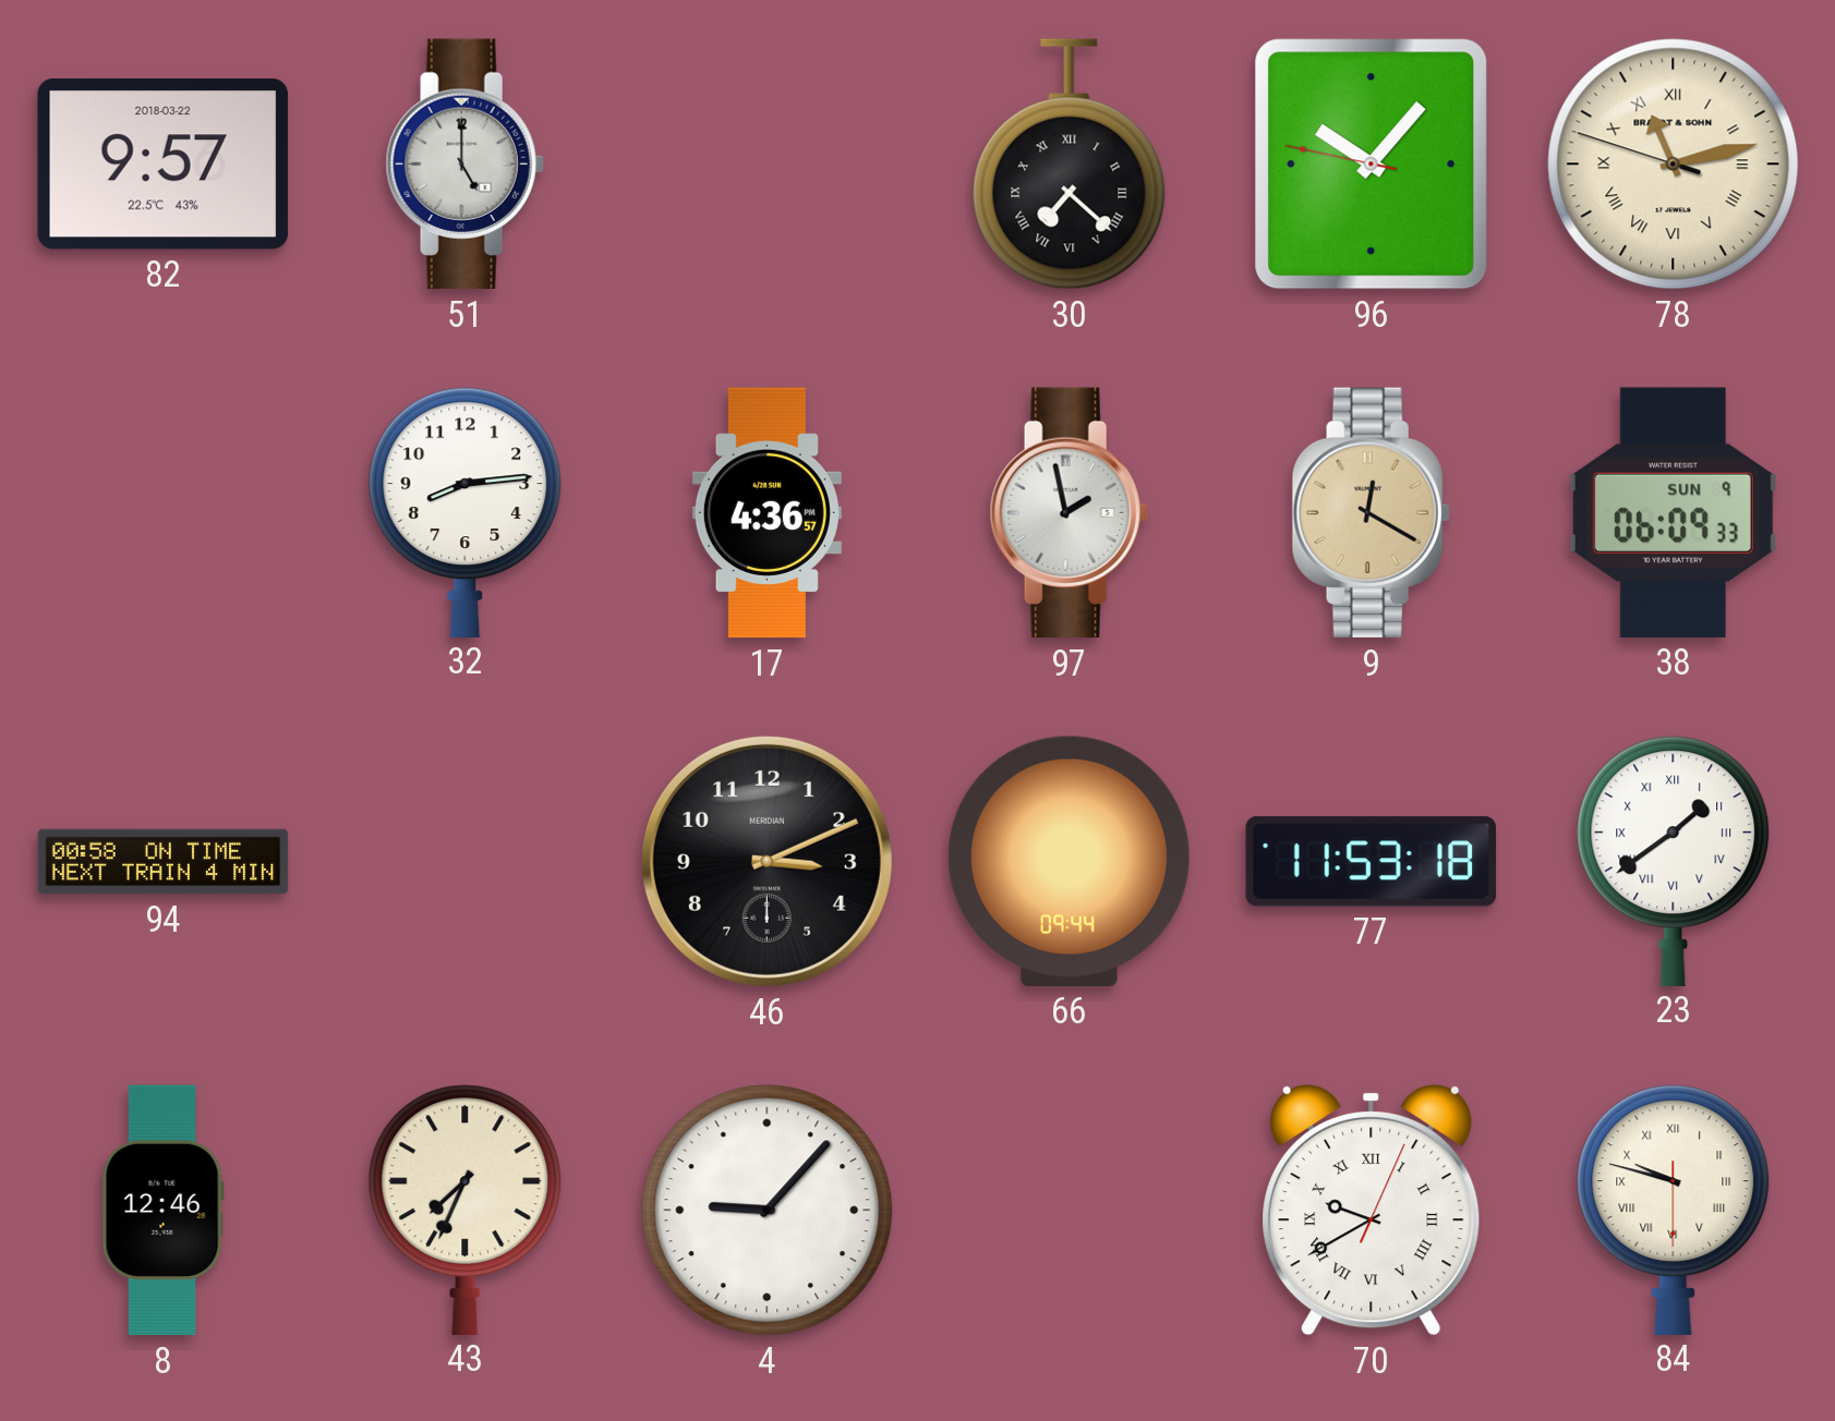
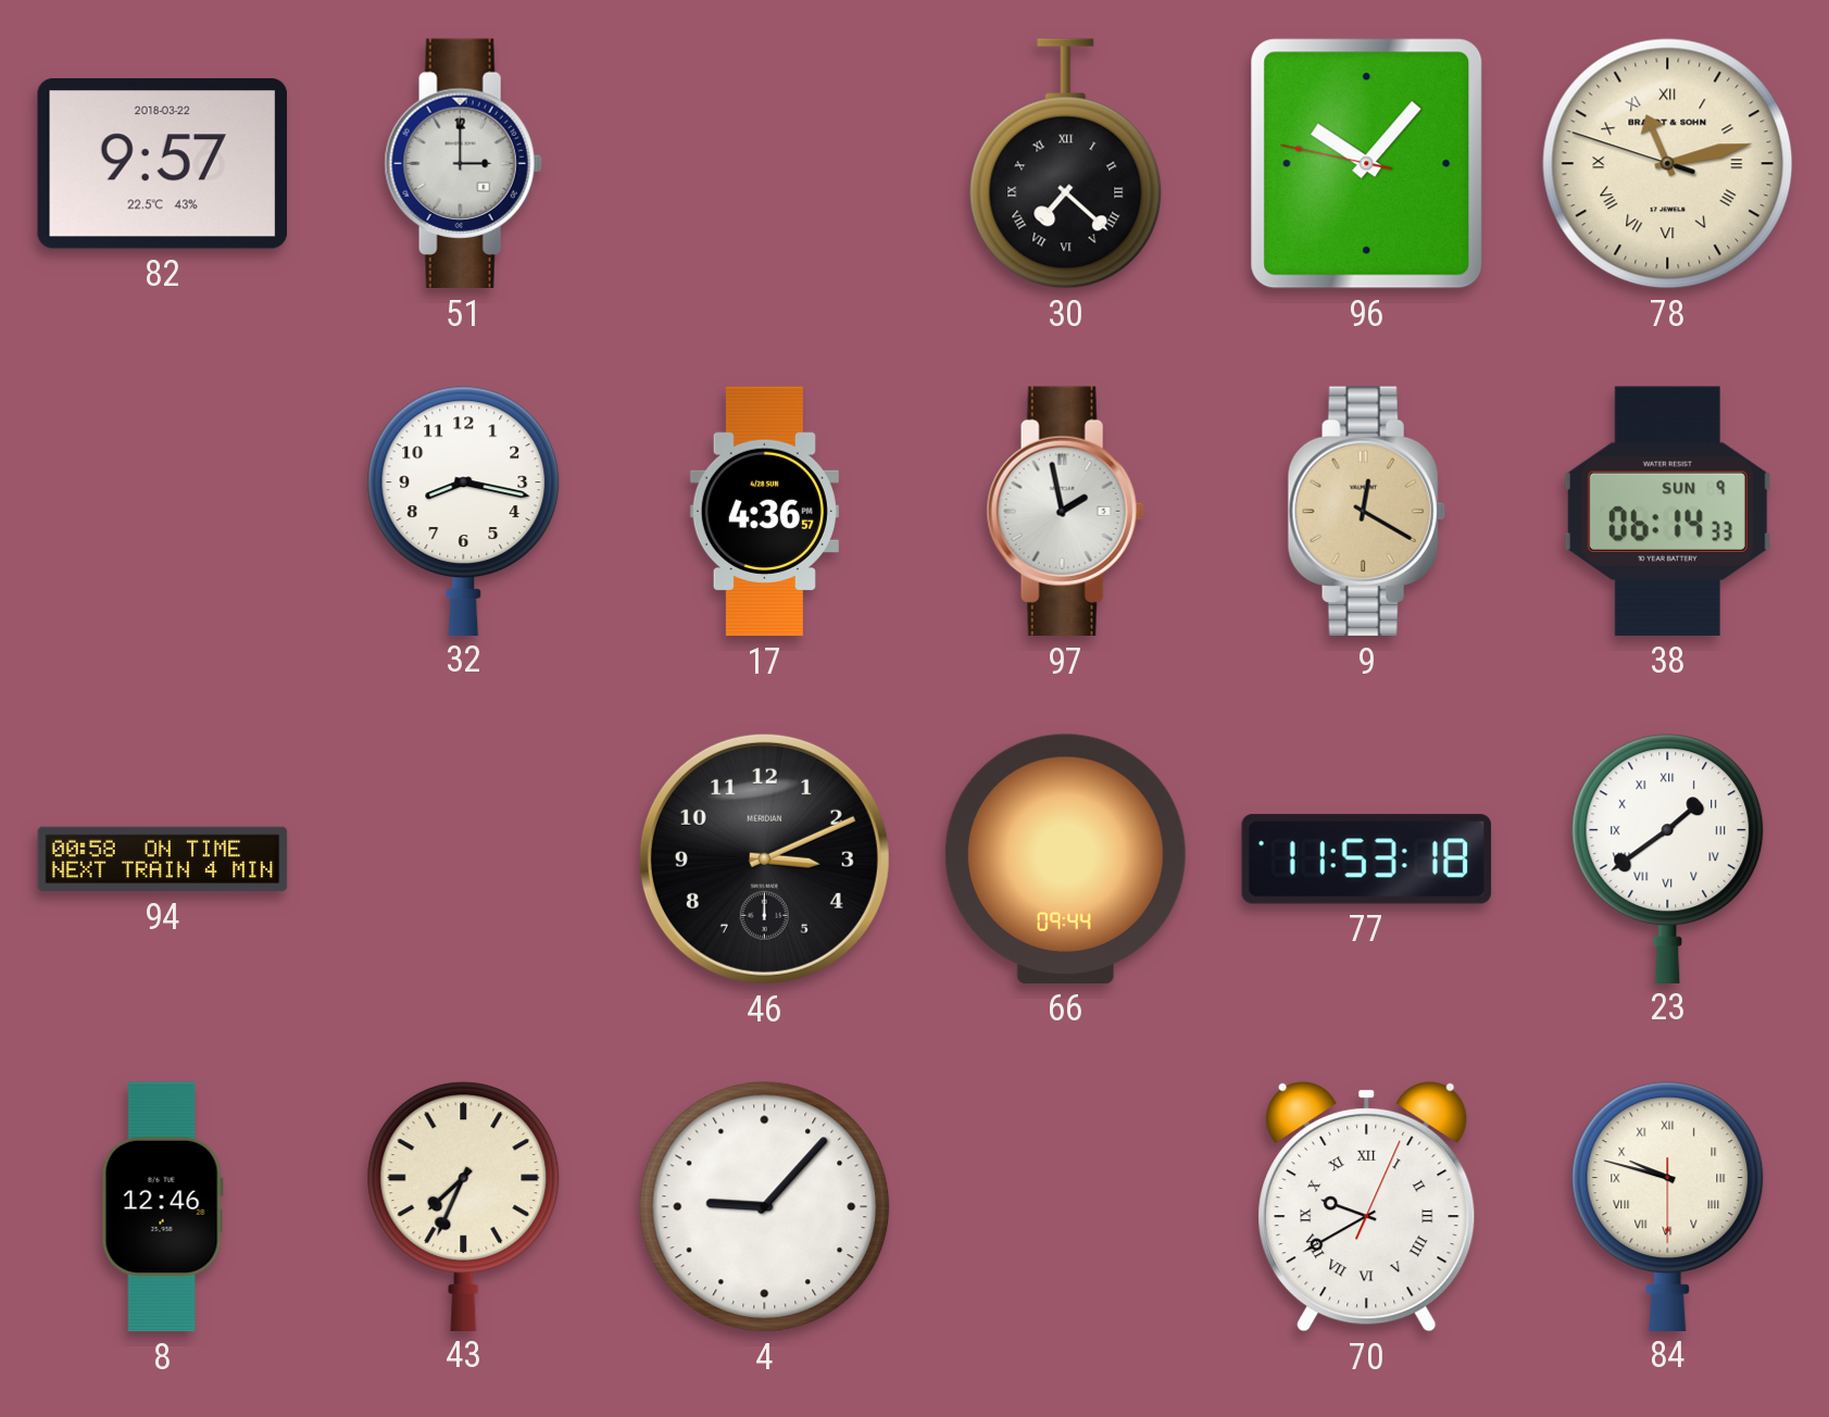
51: 5:00 -> 3:00 (463, 164)
32: 8:14 -> 8:17 (464, 511)
38: 06:09 -> 06:14 (1667, 511)
